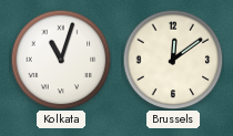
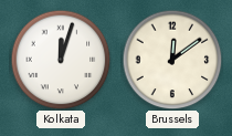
Kolkata: 11:03 -> 12:03 (61, 60)
